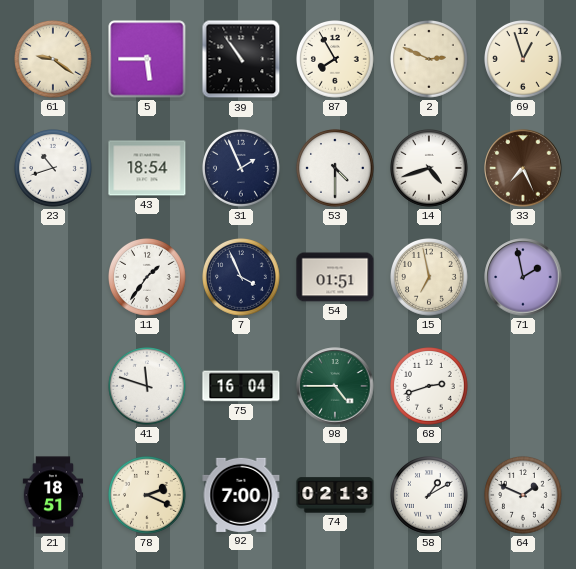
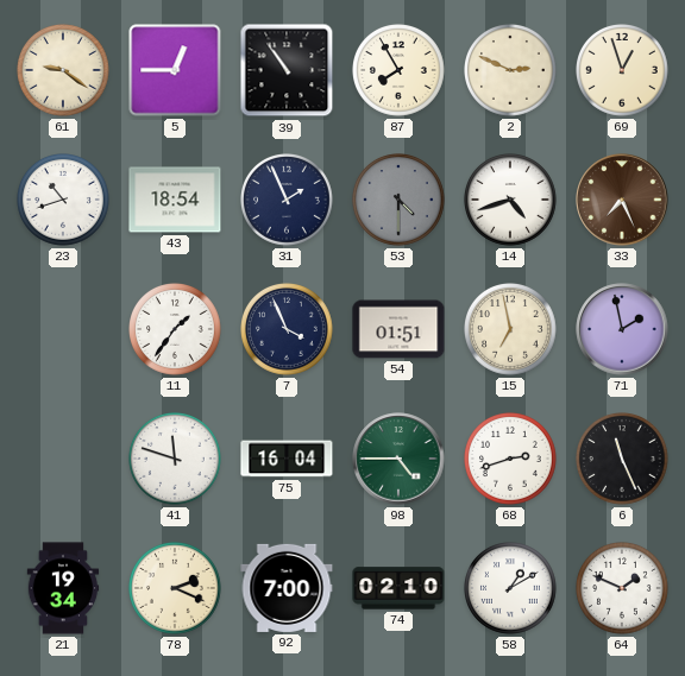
5: 5:45 -> 12:45 (175, 70)
53 dial: white -> grey (400, 201)
6: none -> 11:26 (623, 460)
21: 18:51 -> 19:34 (63, 588)
74: 02:13 -> 02:10 (398, 588)
